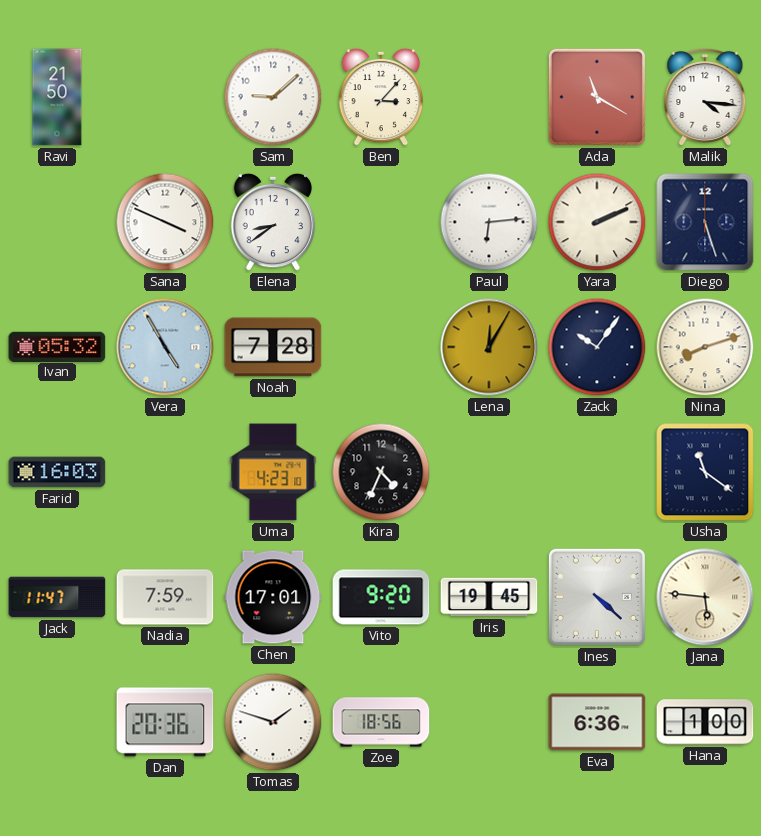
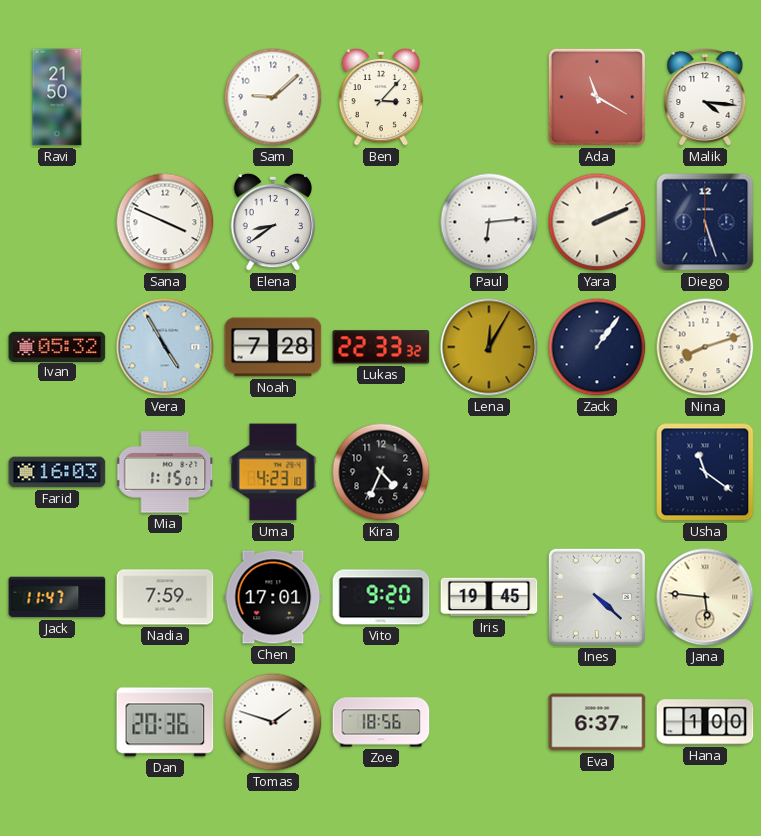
Lukas: none -> 22:33 (381, 347)
Zack: 10:06 -> 1:06 (597, 347)
Mia: none -> 1:15 (166, 472)
Eva: 6:36 -> 6:37 (597, 722)
